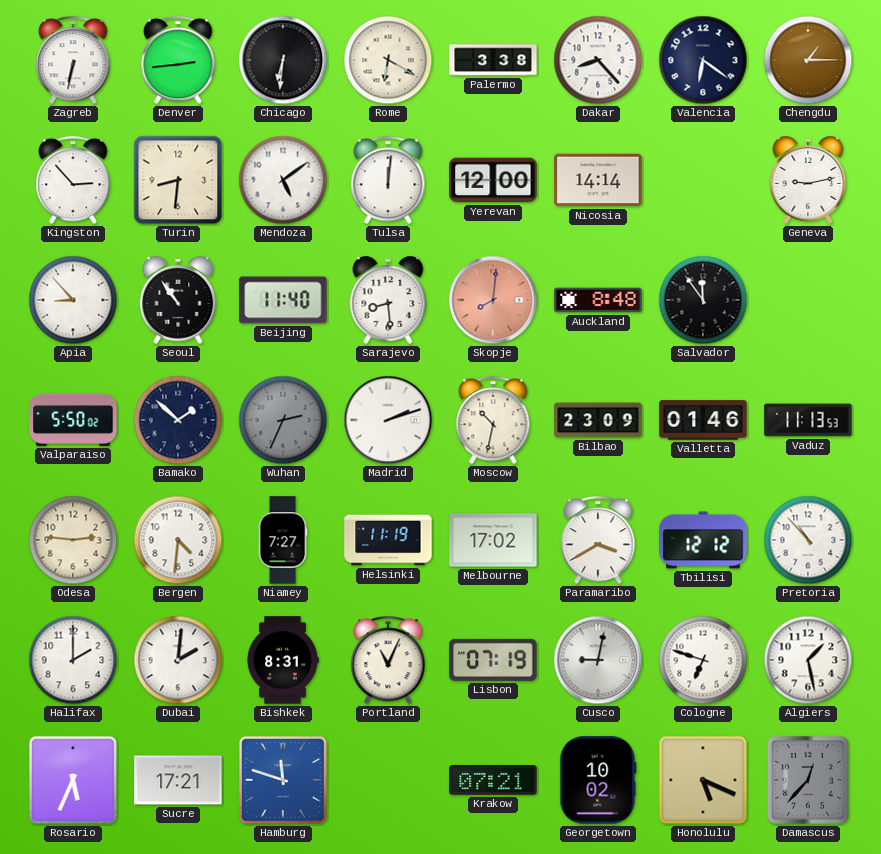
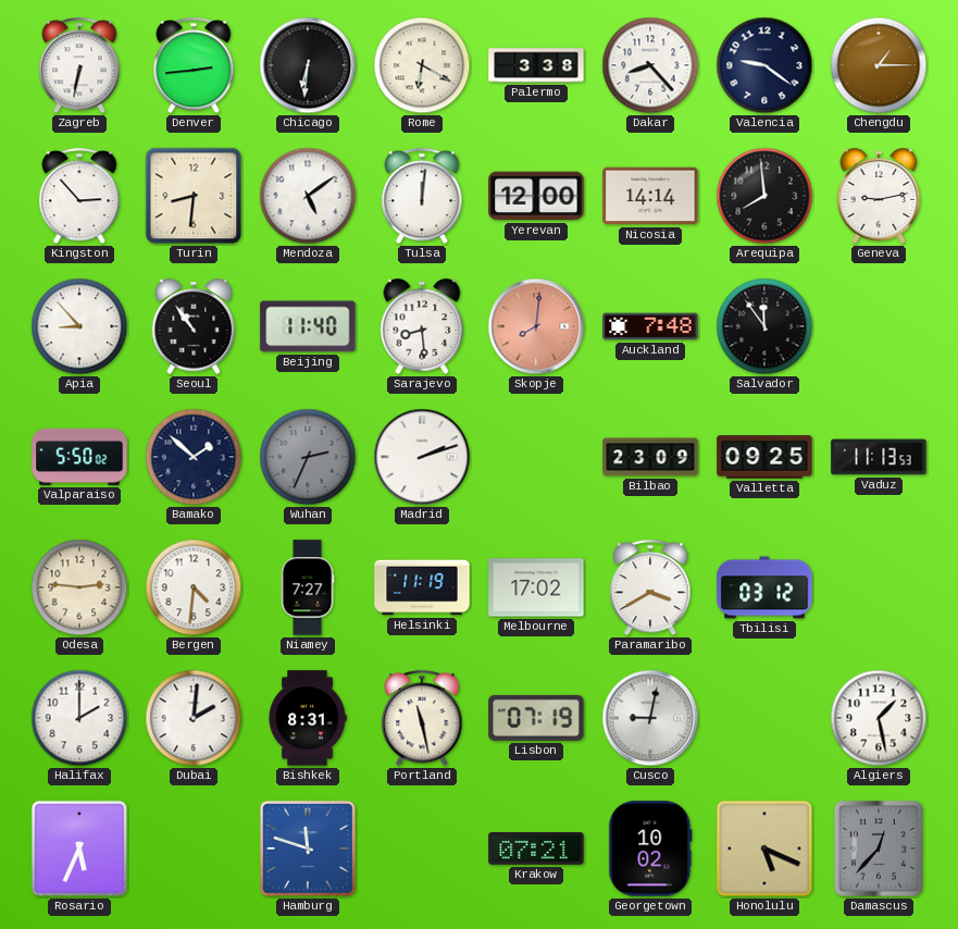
Valencia: 6:21 -> 9:21 (764, 65)
Arequipa: none -> 7:59 (764, 196)
Auckland: 8:48 -> 7:48 (650, 326)
Moscow: 10:32 -> none (493, 421)
Valletta: 01:46 -> 09:25 (764, 457)
Tbilisi: 12:12 -> 03:12 (764, 587)
Pretoria: 10:53 -> none (808, 540)
Portland: 11:04 -> 11:28 (422, 719)
Cologne: 6:48 -> none (703, 660)
Sucre: 17:21 -> none (178, 780)
